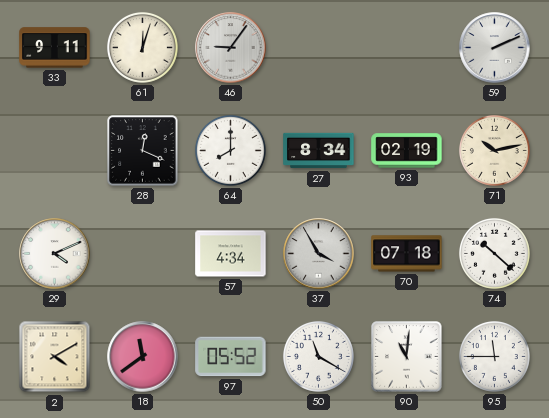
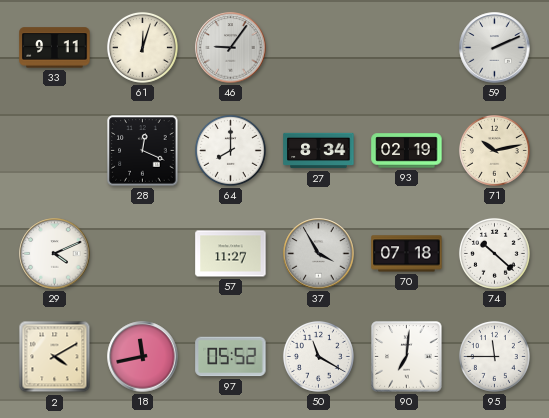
57: 4:34 -> 11:27 (231, 254)
18: 11:39 -> 11:43 (143, 357)
90: 11:01 -> 7:01 (407, 357)
